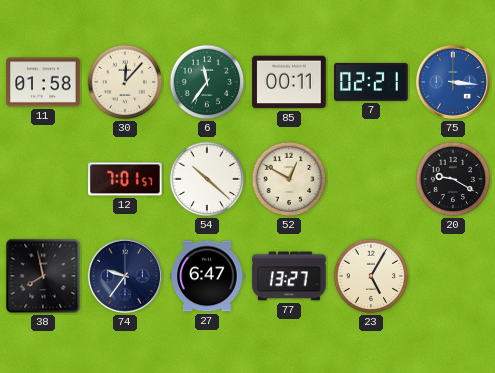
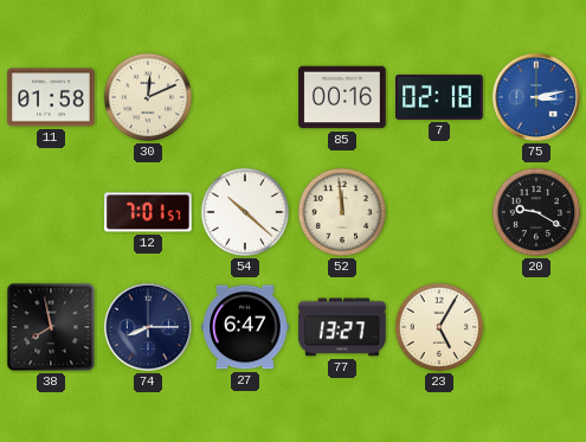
30: 12:07 -> 12:11 (148, 97)
6: 11:36 -> none (207, 82)
85: 00:11 -> 00:16 (342, 97)
7: 02:21 -> 02:18 (439, 97)
75: 3:16 -> 3:13 (536, 97)
52: 12:50 -> 11:59 (342, 212)
74: 9:36 -> 8:15 (148, 327)
